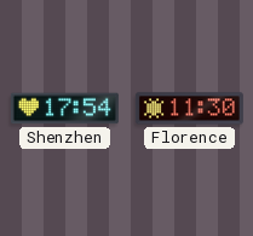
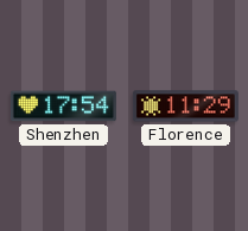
Florence: 11:30 -> 11:29 (185, 107)
